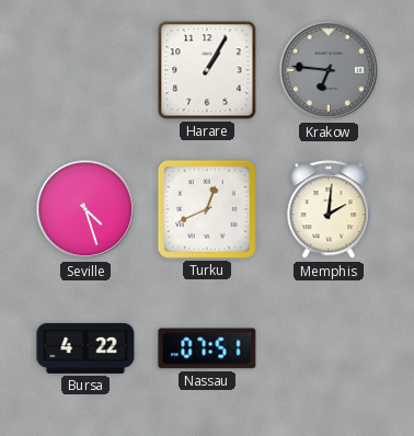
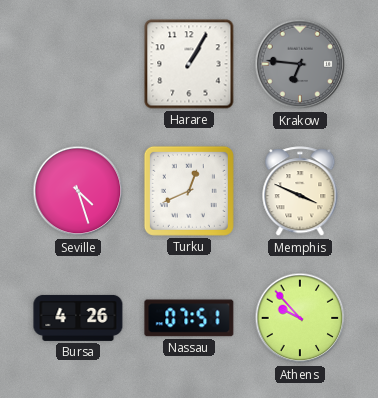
Memphis: 2:01 -> 3:49 (300, 192)
Bursa: 4:22 -> 4:26 (78, 318)
Athens: none -> 9:53 (300, 318)
